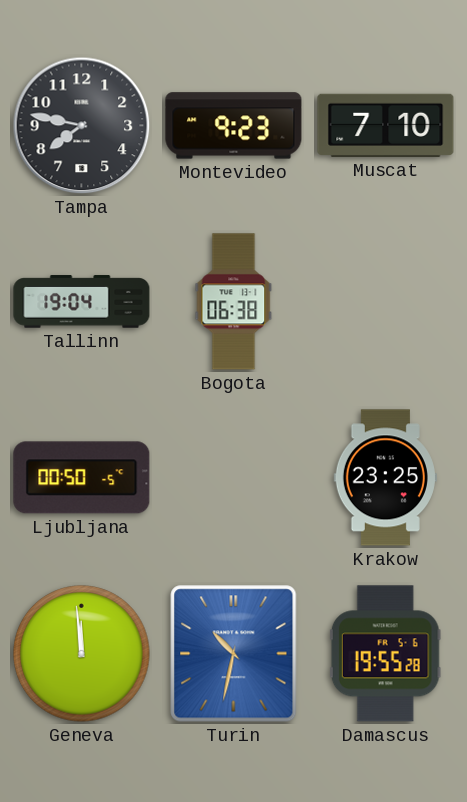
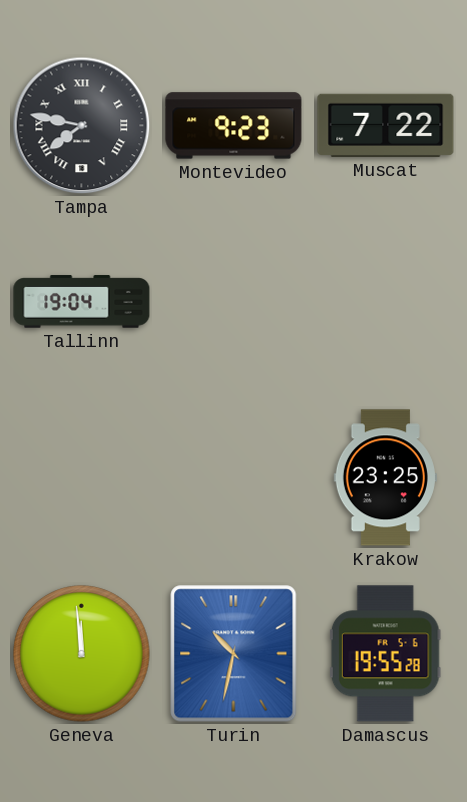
Tampa numerals: Arabic -> Roman (82, 126)
Muscat: 7:10 -> 7:22 (386, 125)
Bogota: 06:38 -> none (234, 302)
Ljubljana: 00:50 -> none (82, 478)
